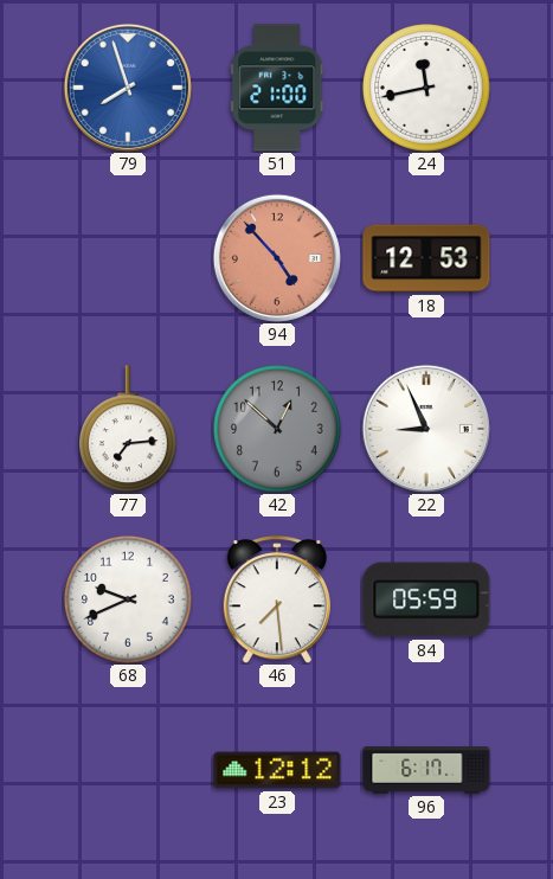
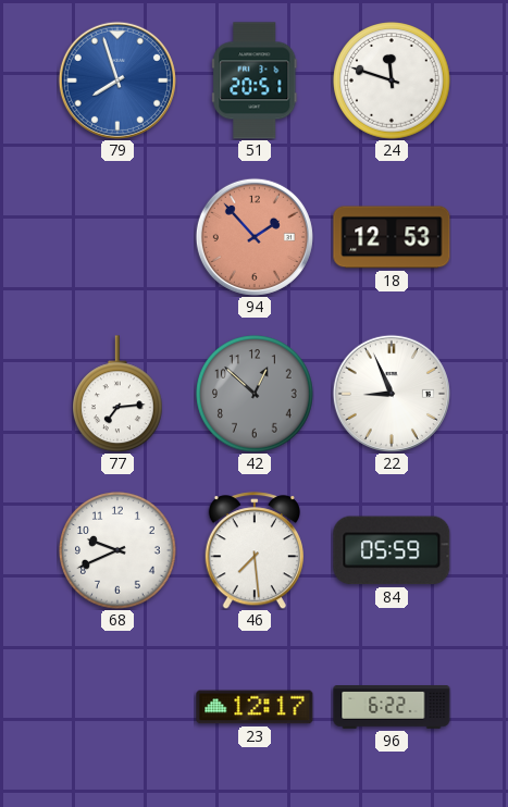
51: 21:00 -> 20:51 (255, 80)
24: 11:43 -> 11:48 (392, 80)
94: 4:53 -> 1:53 (255, 237)
23: 12:12 -> 12:17 (255, 707)
96: 6:17 -> 6:22 (392, 707)
